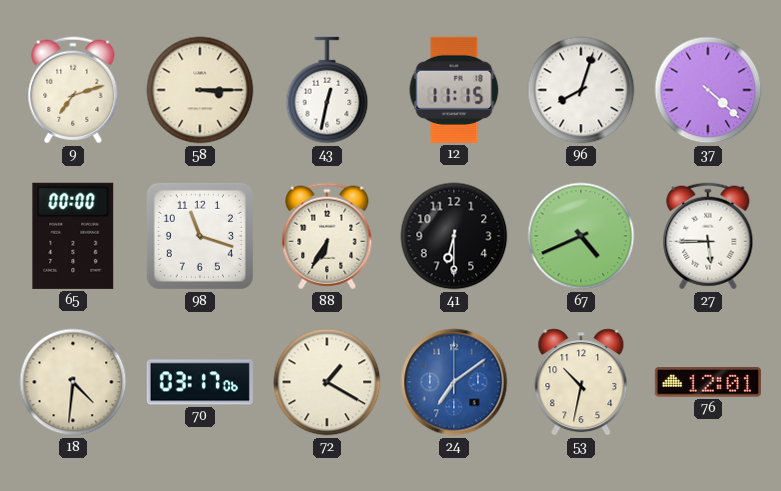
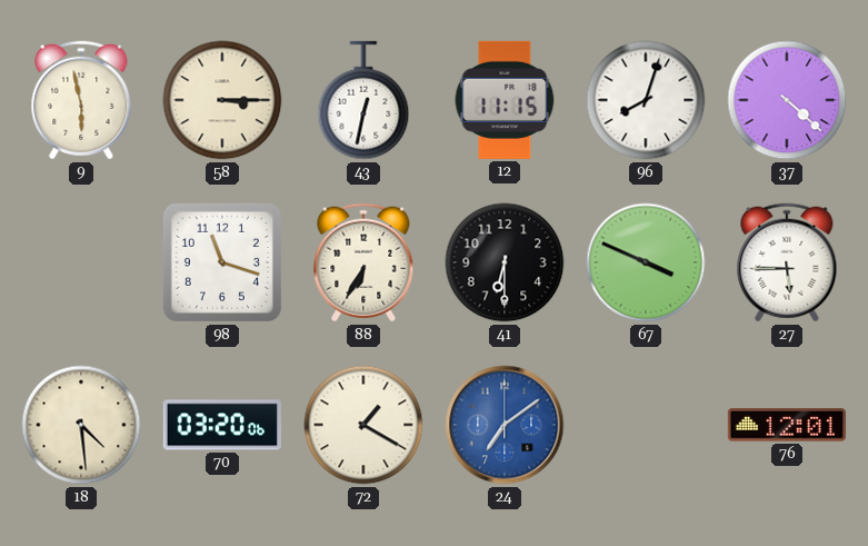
9: 7:12 -> 5:58 (81, 100)
65: 00:00 -> none (73, 236)
67: 4:41 -> 3:49 (646, 262)
18: 4:31 -> 4:29 (81, 425)
70: 03:17 -> 03:20 (222, 425)
53: 10:32 -> none (581, 382)
